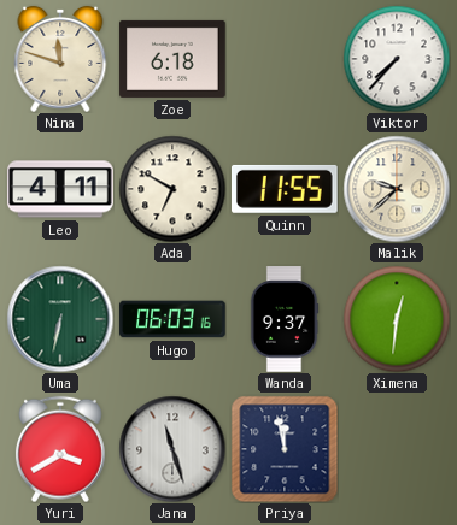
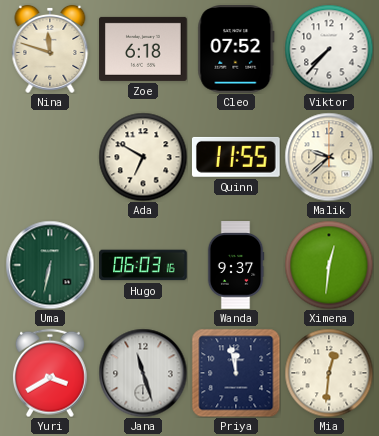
Cleo: none -> 07:52 (236, 49)
Leo: 4:11 -> none (61, 189)
Mia: none -> 12:31 (329, 373)
